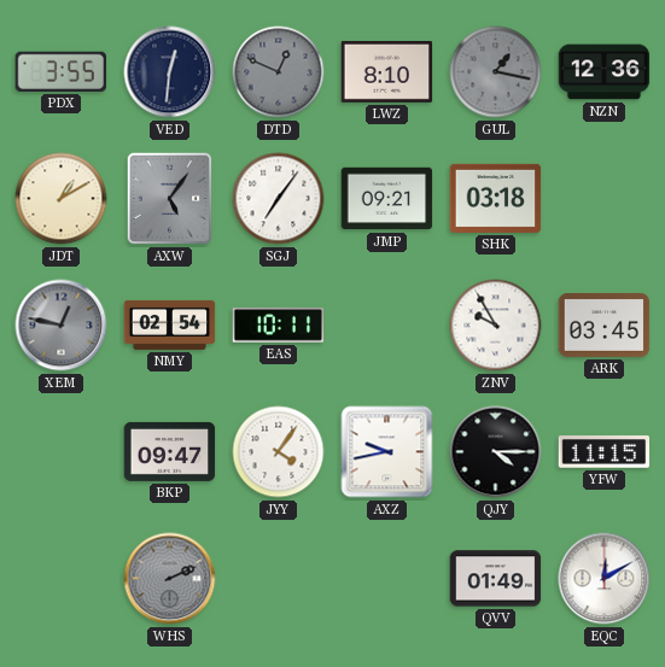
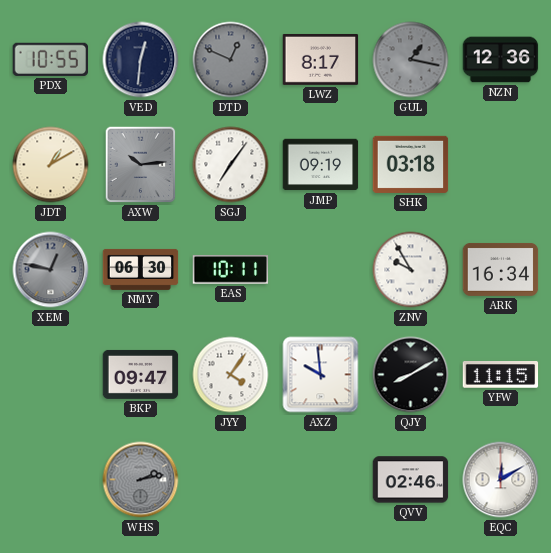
PDX: 3:55 -> 10:55 (50, 59)
LWZ: 8:10 -> 8:17 (321, 59)
AXW: 5:06 -> 10:14 (141, 165)
JMP: 09:21 -> 09:19 (321, 165)
NMY: 02:54 -> 06:30 (141, 269)
ARK: 03:45 -> 16:34 (501, 269)
AXZ: 9:43 -> 9:59 (321, 375)
QJY: 4:15 -> 8:10 (411, 375)
WHS: 2:11 -> 2:13 (141, 480)
QVV: 01:49 -> 02:46 (411, 480)
